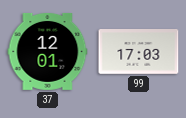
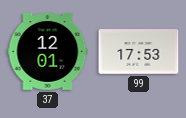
99: 17:03 -> 17:53 (139, 52)
